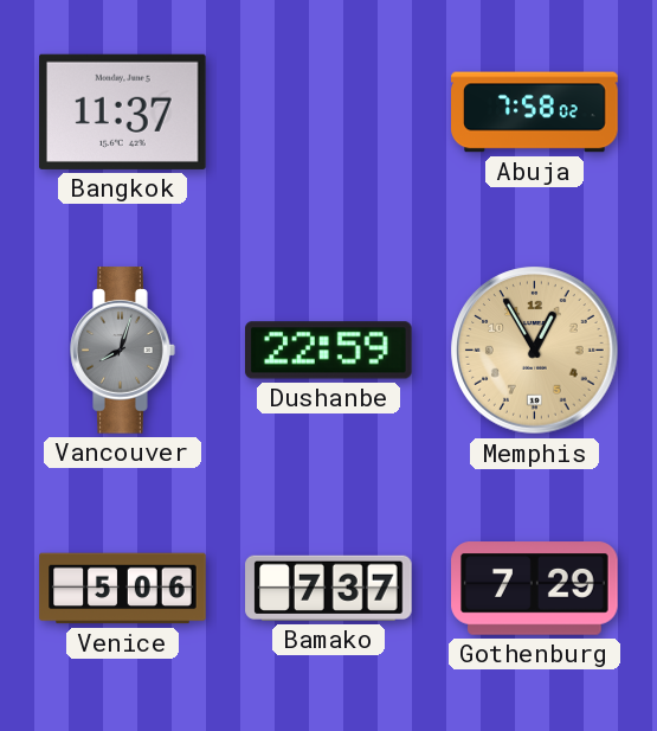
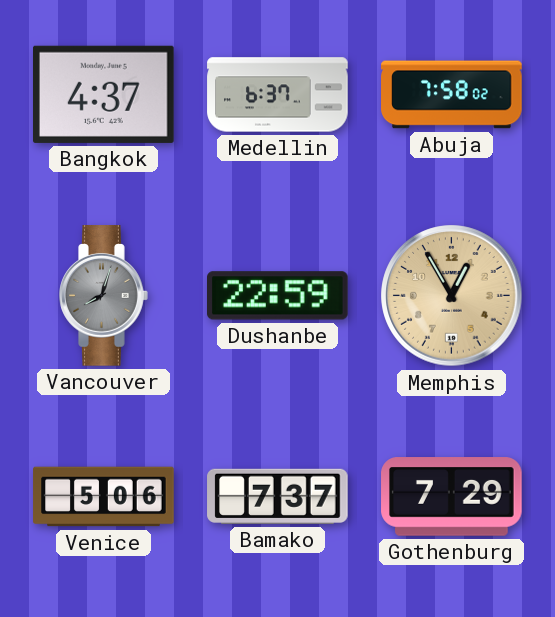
Bangkok: 11:37 -> 4:37 (104, 94)
Medellin: none -> 6:37 (278, 95)
